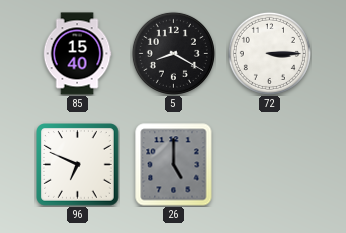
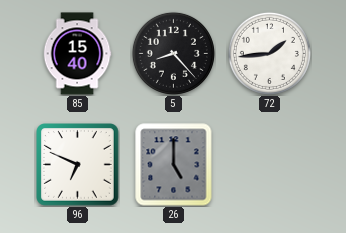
5: 8:20 -> 8:23 (173, 53)
72: 3:15 -> 1:44 (269, 53)
